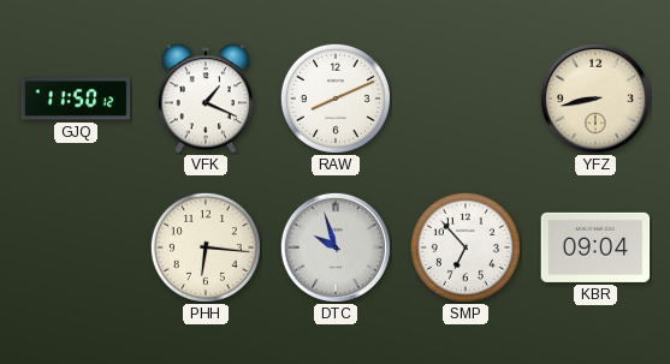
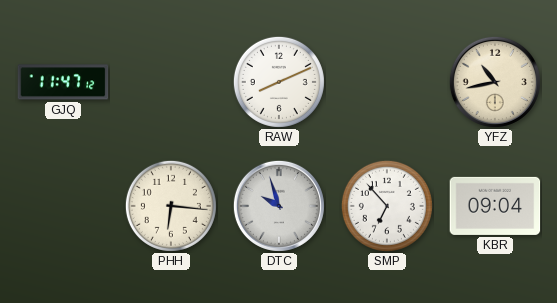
GJQ: 11:50 -> 11:47 (63, 82)
VFK: 1:19 -> none (206, 99)
YFZ: 8:43 -> 10:43 (495, 82)
